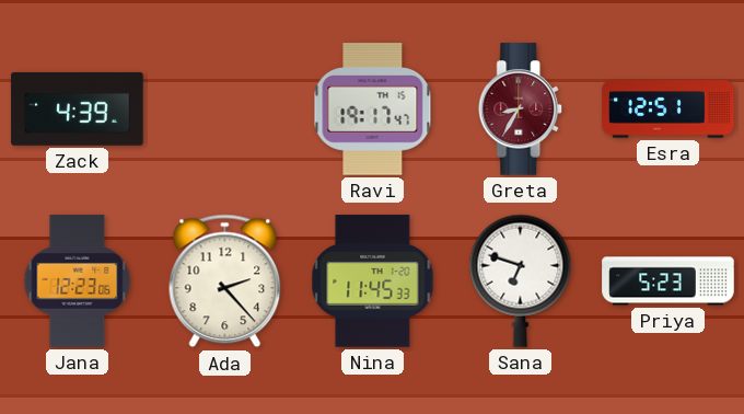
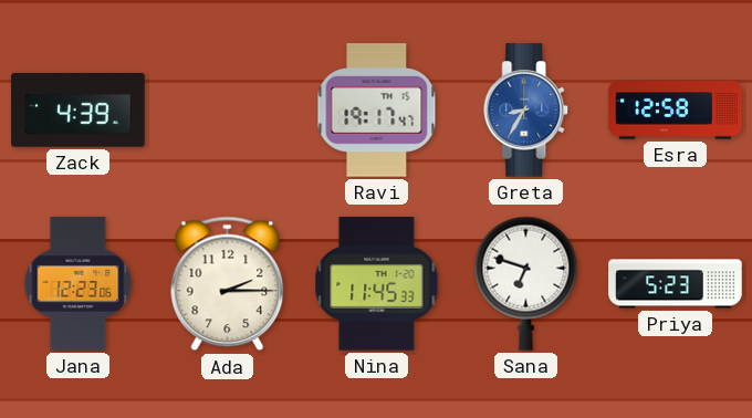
Greta dial: burgundy -> blue (526, 111)
Esra: 12:51 -> 12:58 (676, 111)
Ada: 2:23 -> 2:15 (228, 284)
